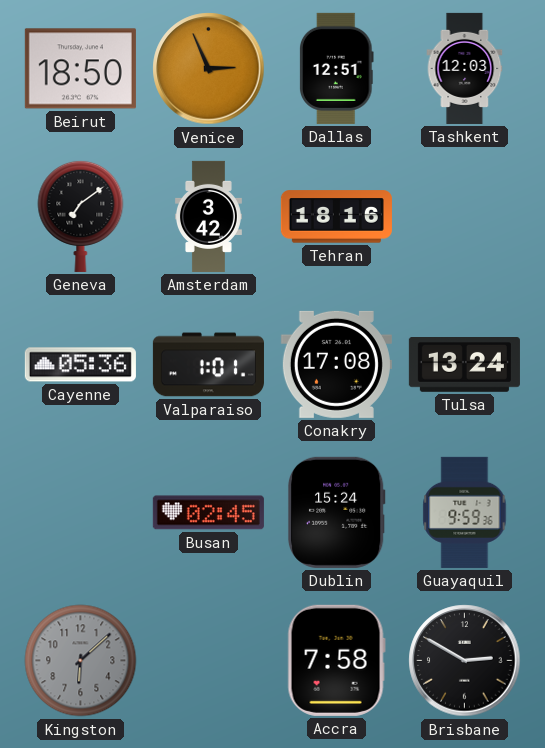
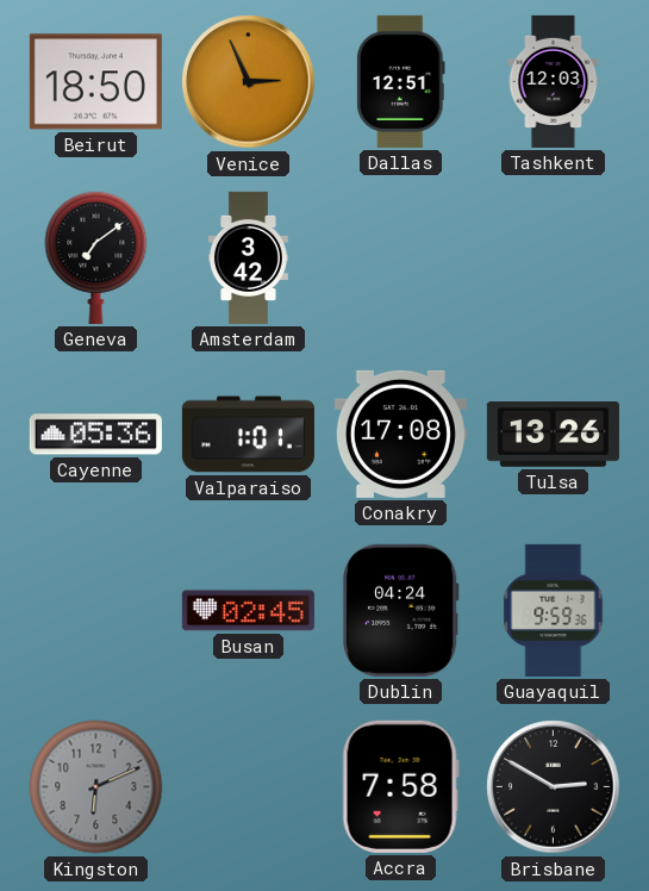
Tehran: 18:16 -> none (336, 217)
Tulsa: 13:24 -> 13:26 (553, 435)
Dublin: 15:24 -> 04:24 (400, 610)
Kingston: 6:08 -> 6:11 (96, 787)
